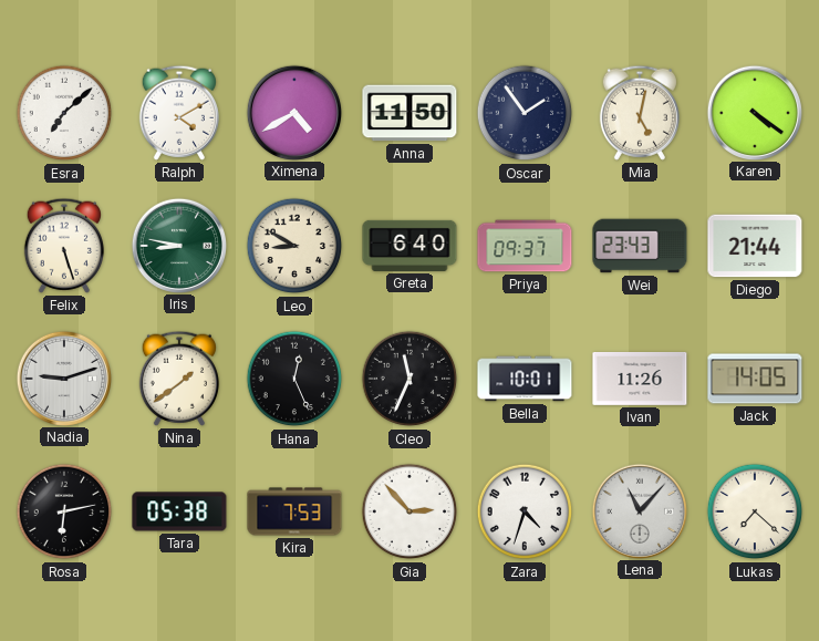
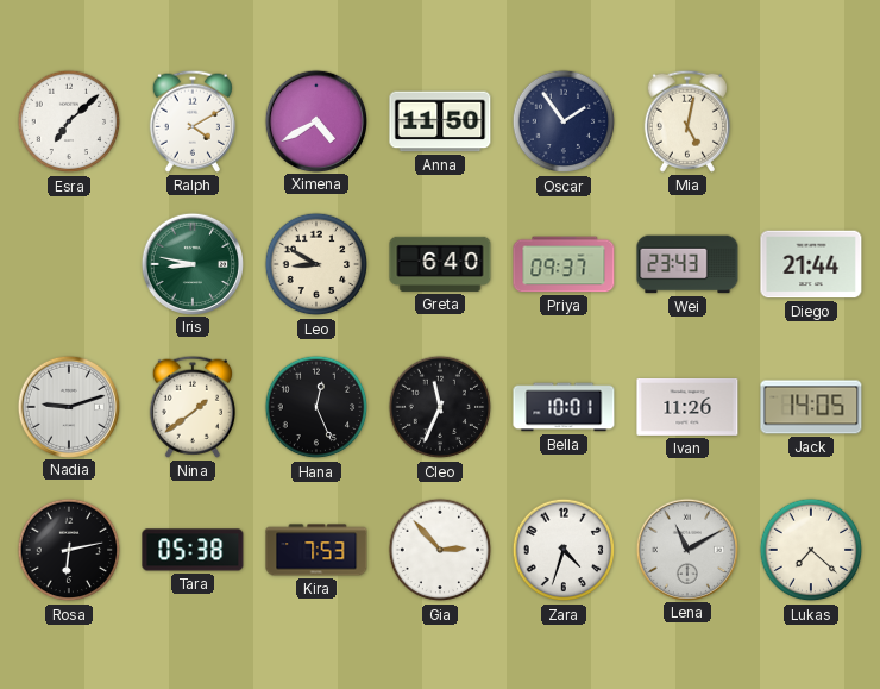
Karen: 4:21 -> none (754, 112)
Felix: 5:27 -> none (64, 246)
Lena: 11:07 -> 11:10 (686, 549)
